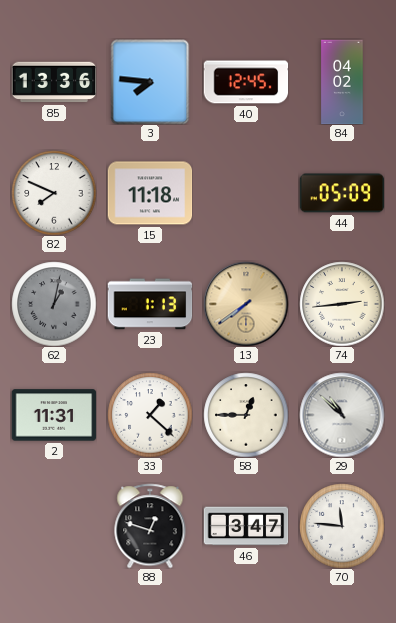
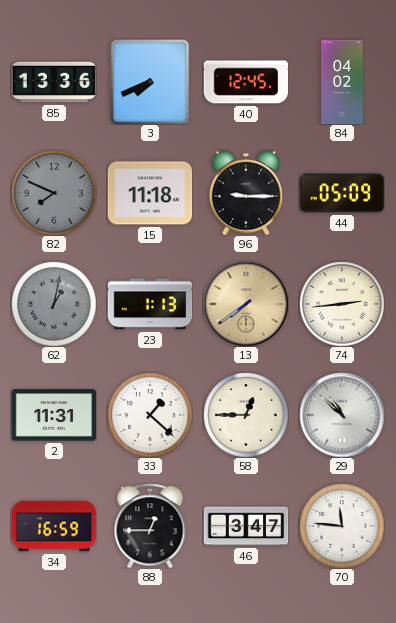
3: 7:46 -> 7:41 (150, 82)
82 dial: white -> grey (54, 193)
96: none -> 9:15 (246, 193)
34: none -> 16:59 (54, 526)
88: 12:48 -> 12:45 (150, 526)
